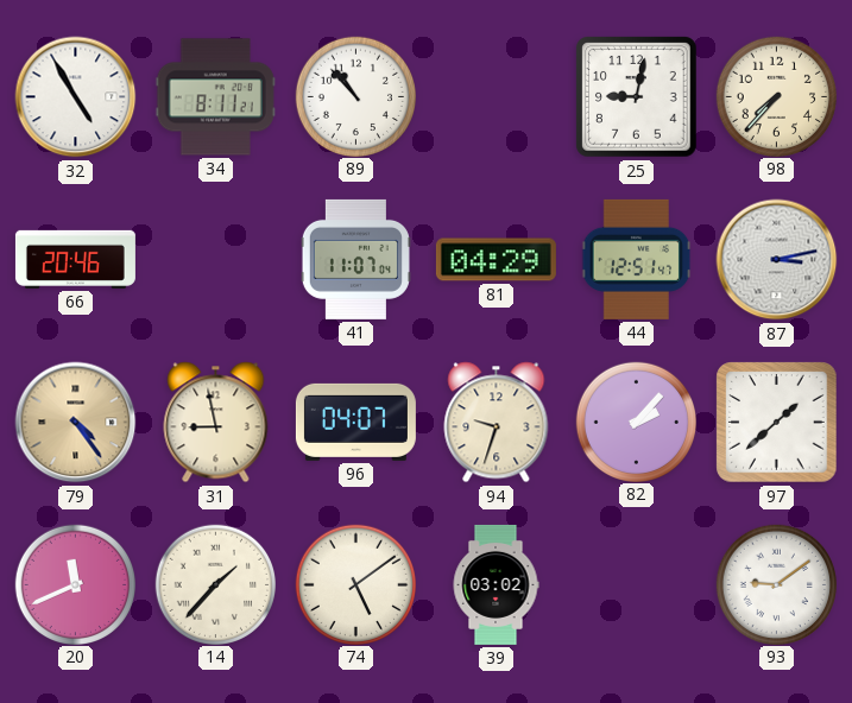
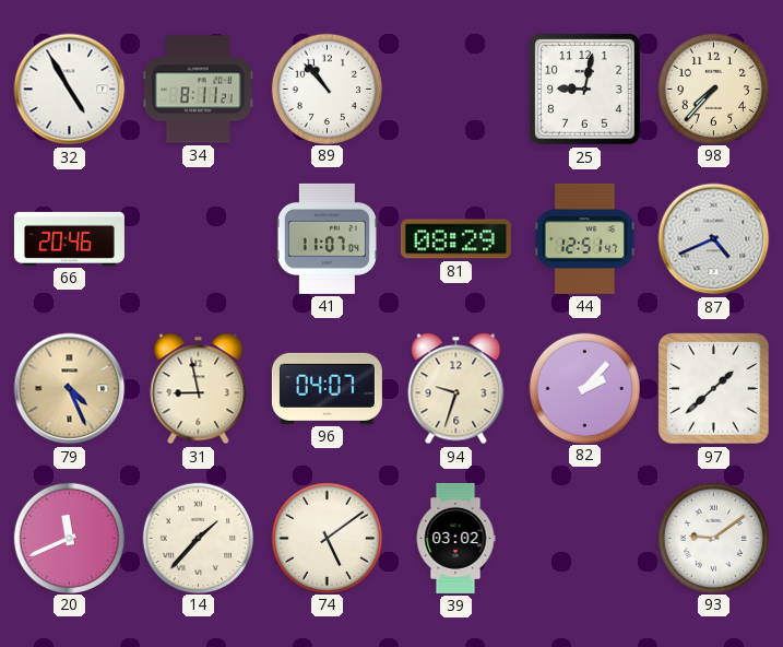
81: 04:29 -> 08:29 (455, 239)
87: 3:13 -> 4:41 (714, 239)
79: 4:24 -> 4:26 (70, 389)
